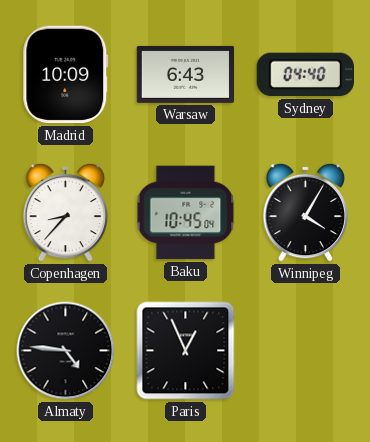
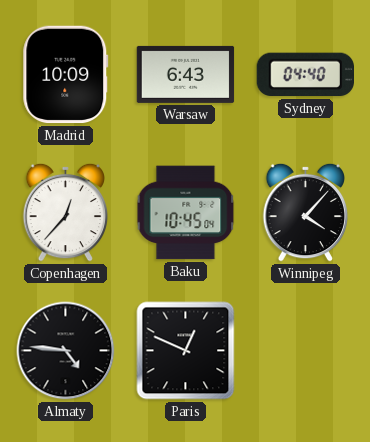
Copenhagen: 8:37 -> 12:37 (66, 212)
Winnipeg: 4:05 -> 4:07 (306, 212)
Paris: 12:56 -> 12:49 (186, 351)
